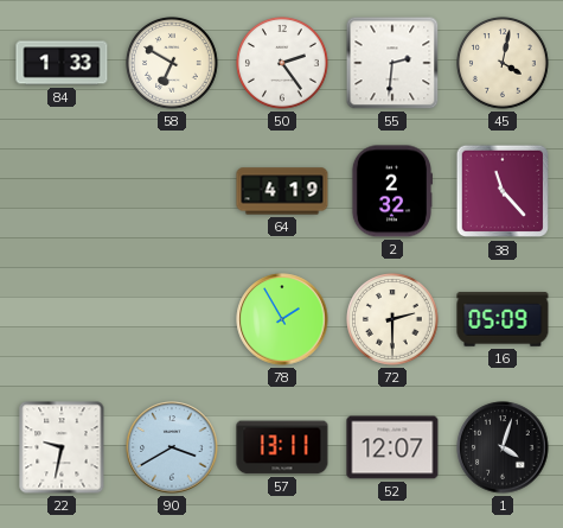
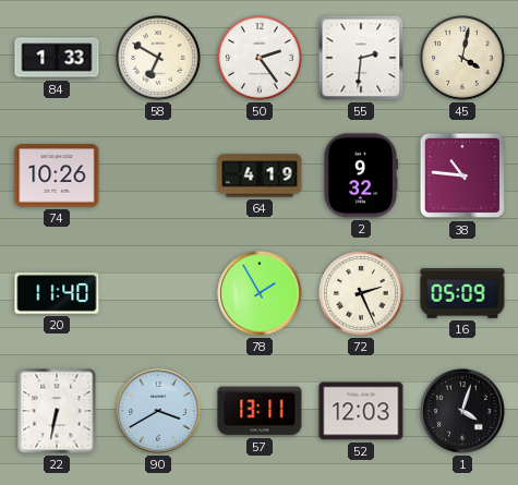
74: none -> 10:26 (57, 175)
2: 2:32 -> 9:32 (360, 175)
38: 11:23 -> 10:46 (462, 175)
20: none -> 11:40 (57, 293)
72: 2:30 -> 2:26 (362, 294)
22: 9:32 -> 6:32 (57, 411)
52: 12:07 -> 12:03 (361, 411)
